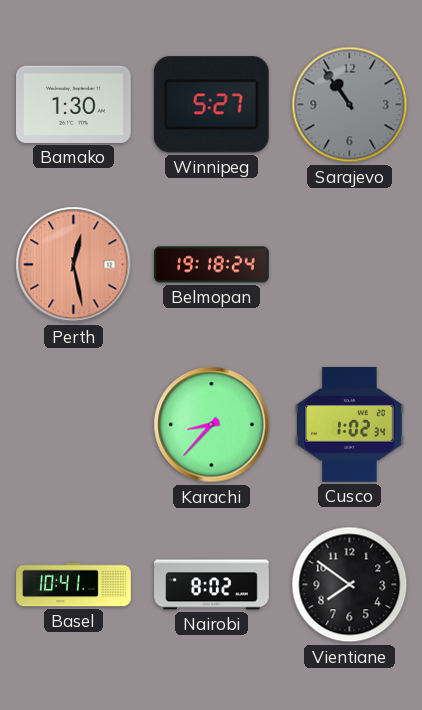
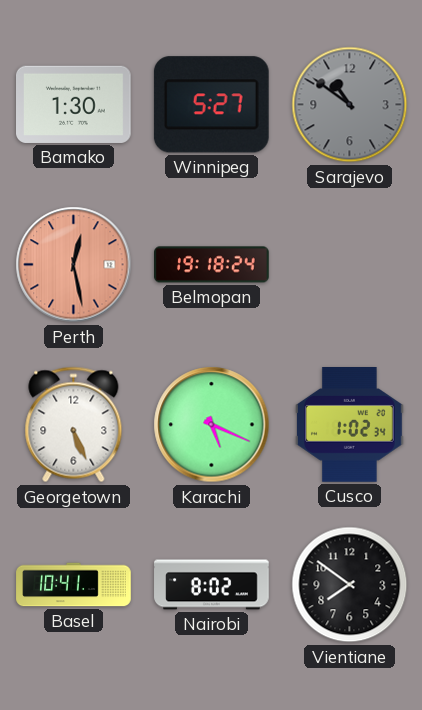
Sarajevo: 10:54 -> 10:51 (350, 105)
Georgetown: none -> 5:26 (74, 425)
Karachi: 8:37 -> 5:19 (212, 425)
